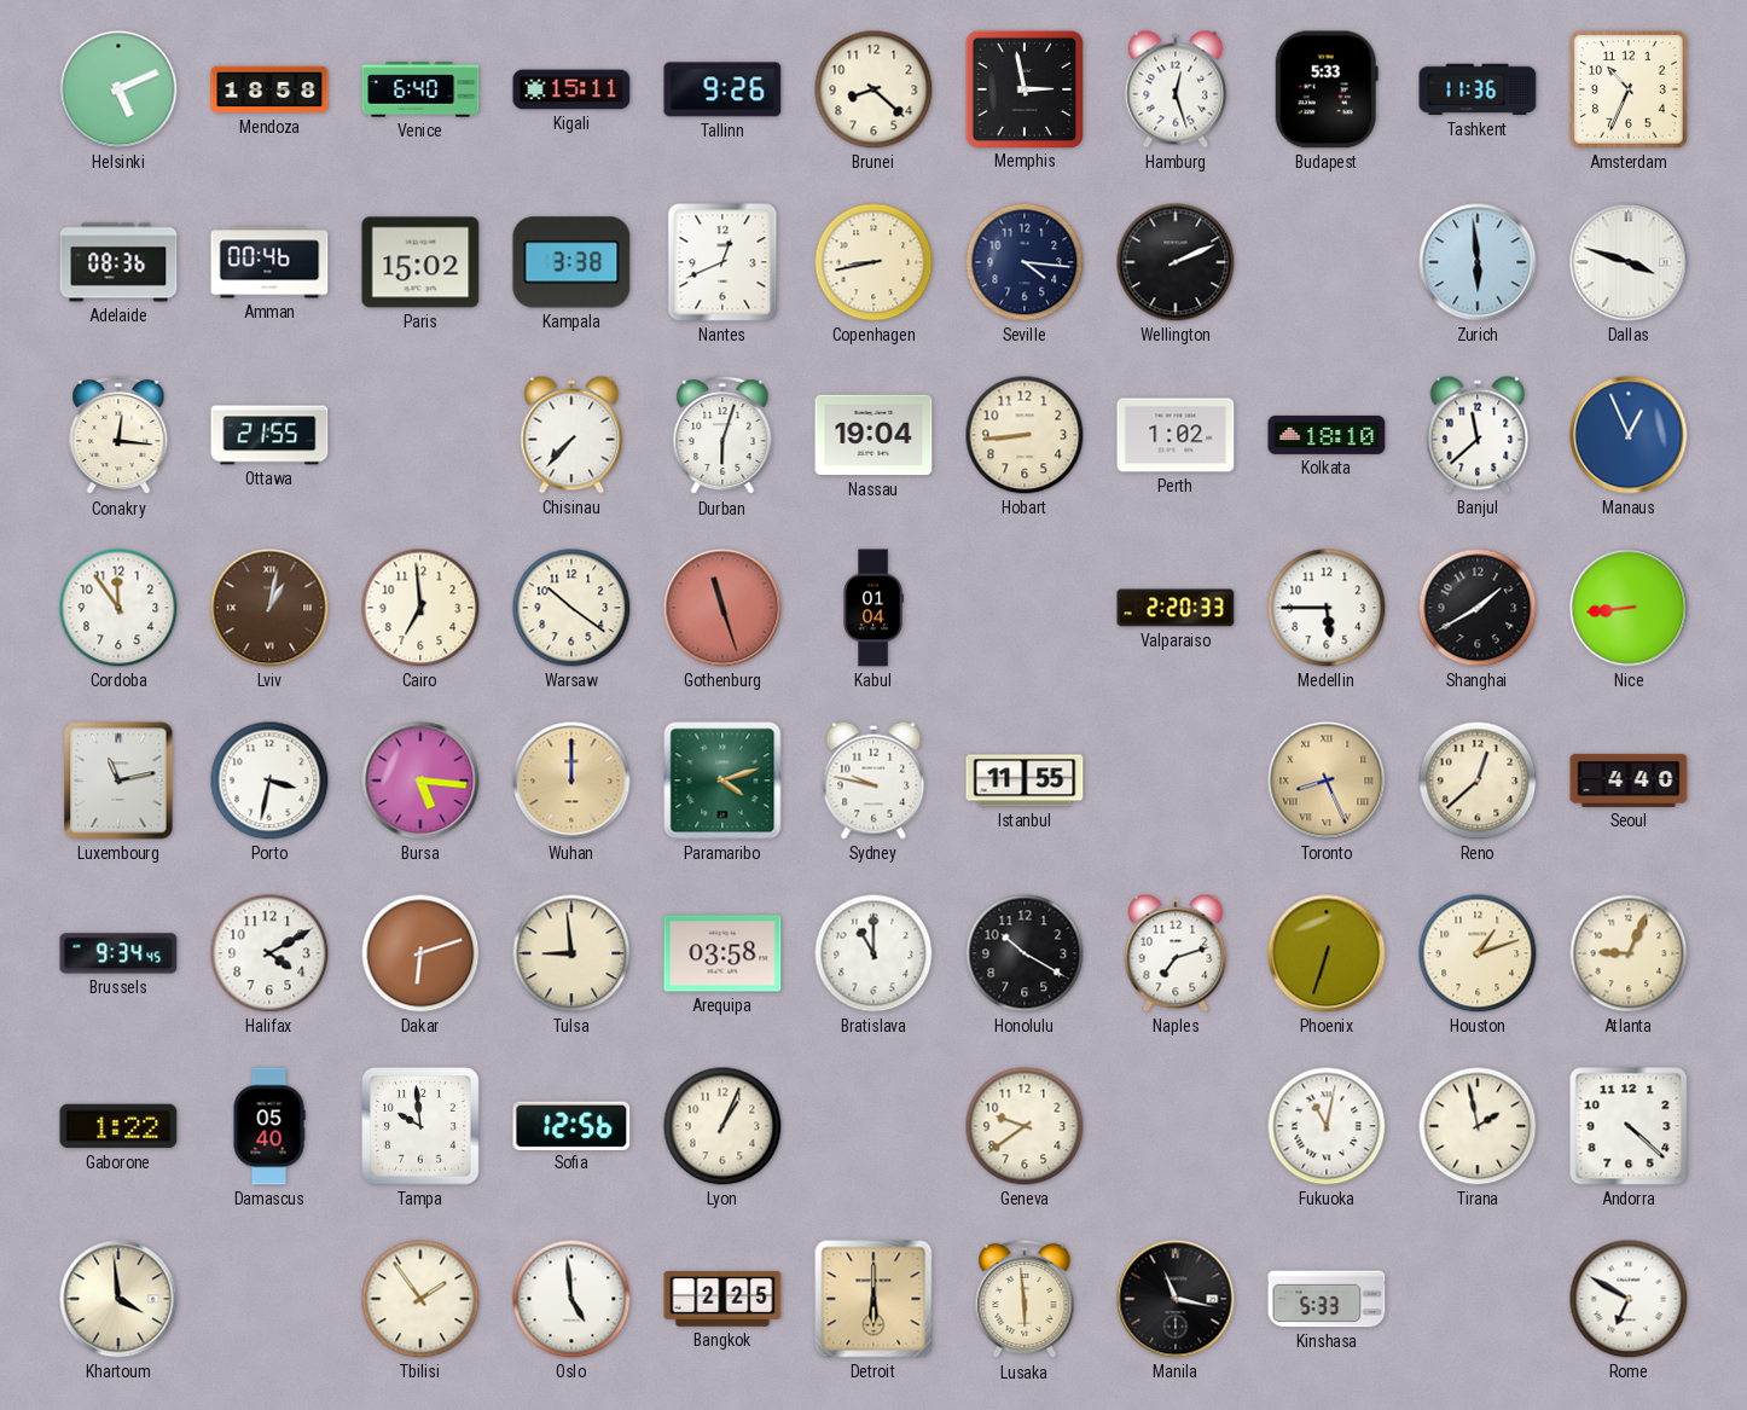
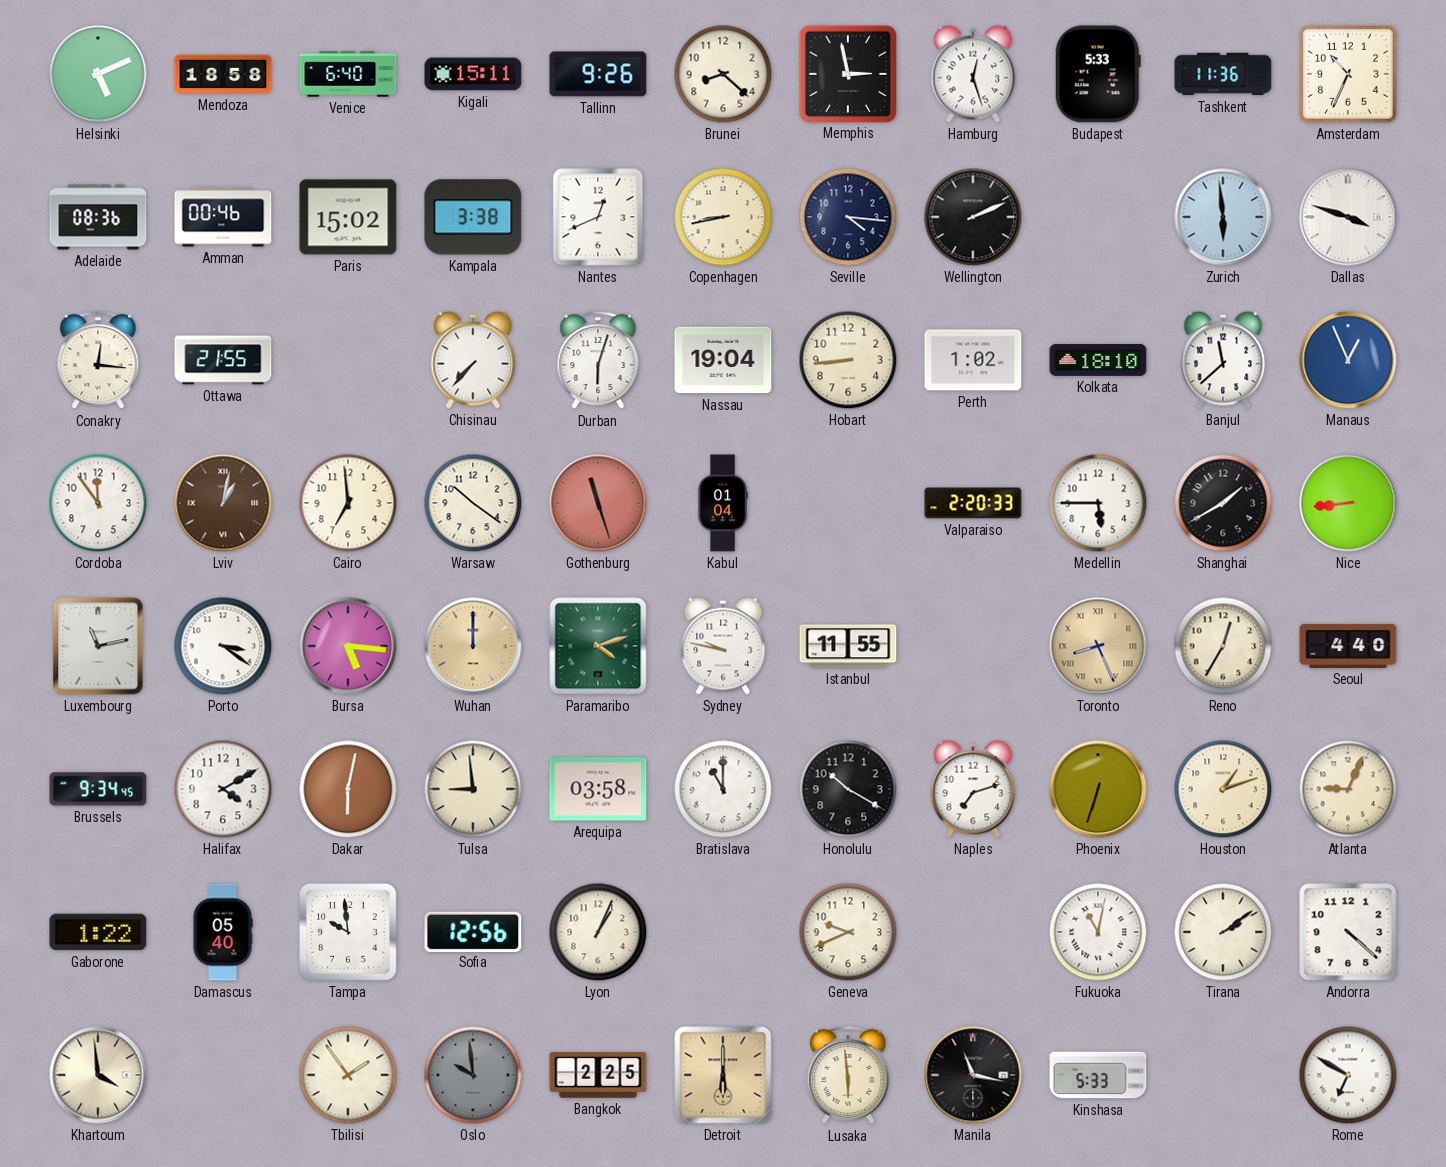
Porto: 3:32 -> 3:21 (223, 646)
Reno: 12:38 -> 12:35 (1223, 646)
Dakar: 6:12 -> 6:02 (348, 789)
Geneva: 9:39 -> 9:41 (848, 932)
Tirana: 1:58 -> 2:09 (1223, 932)
Oslo: 4:59 -> 9:59 (473, 1075)
Oslo dial: white -> grey (473, 1075)
